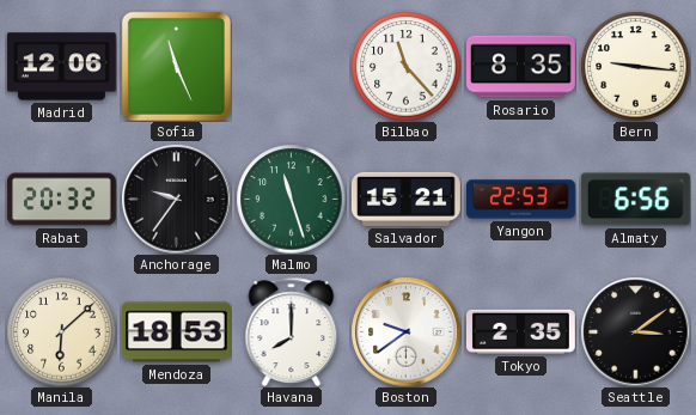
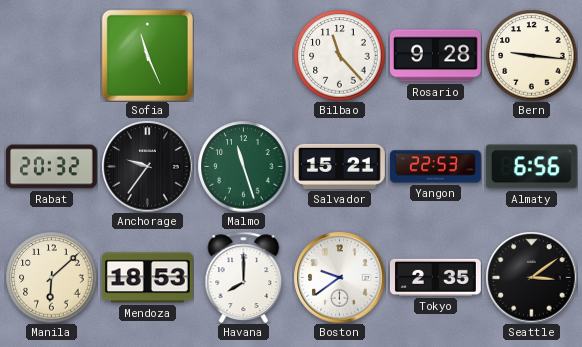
Madrid: 12:06 -> none (61, 67)
Rosario: 8:35 -> 9:28 (435, 56)
